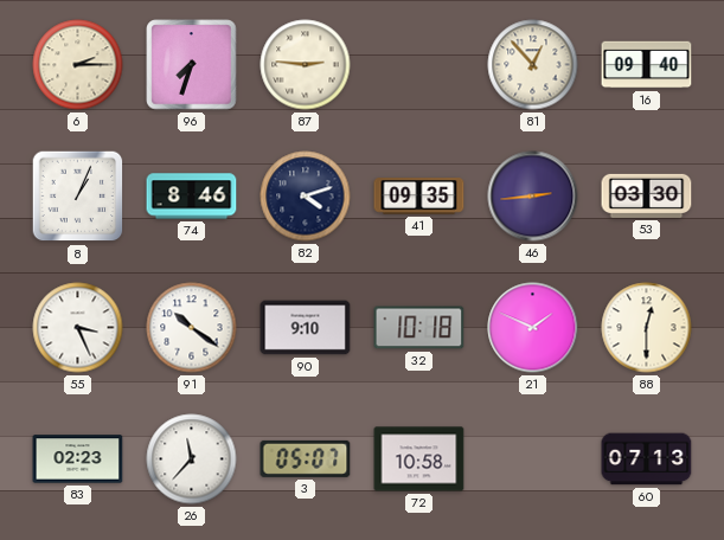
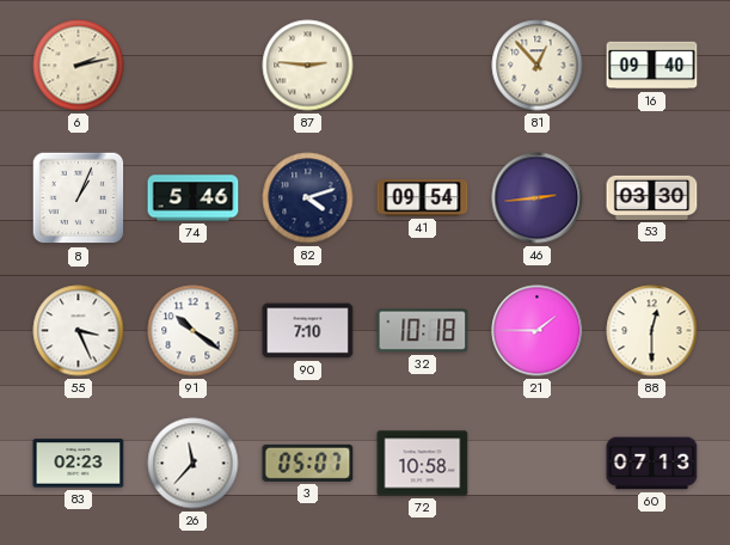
6: 2:15 -> 2:13 (79, 66)
96: 7:33 -> none (192, 65)
74: 8:46 -> 5:46 (194, 198)
41: 09:35 -> 09:54 (423, 198)
90: 9:10 -> 7:10 (308, 331)
21: 1:49 -> 1:45 (538, 331)
